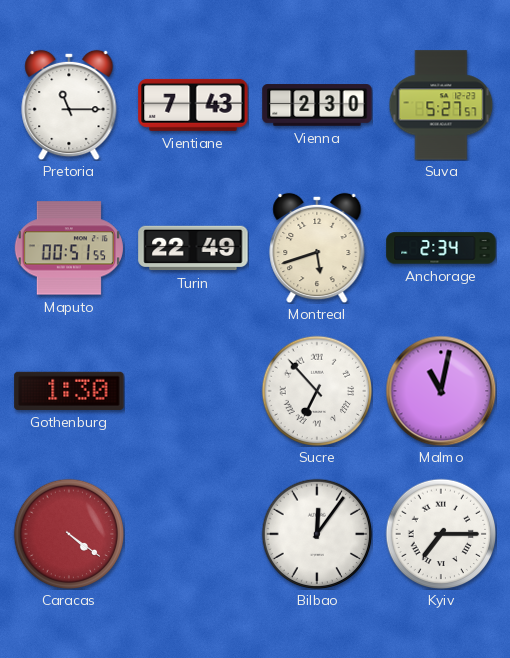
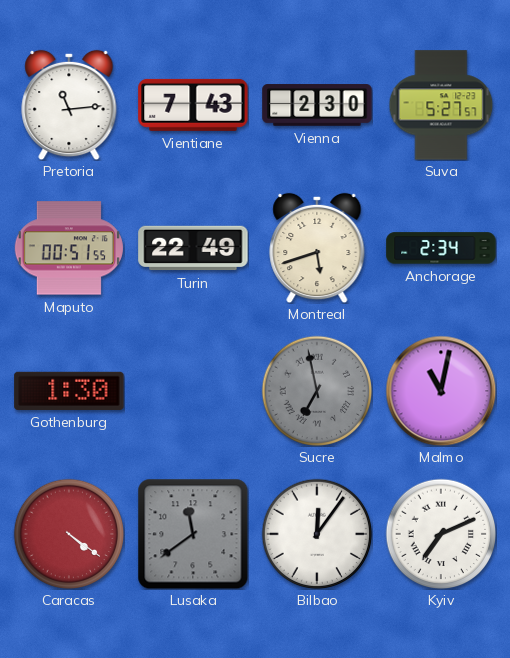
Pretoria: 11:15 -> 11:14 (69, 105)
Sucre: 6:53 -> 6:58 (317, 391)
Sucre dial: white -> grey (317, 391)
Lusaka: none -> 11:39 (193, 534)
Kyiv: 7:15 -> 7:11 (441, 534)
